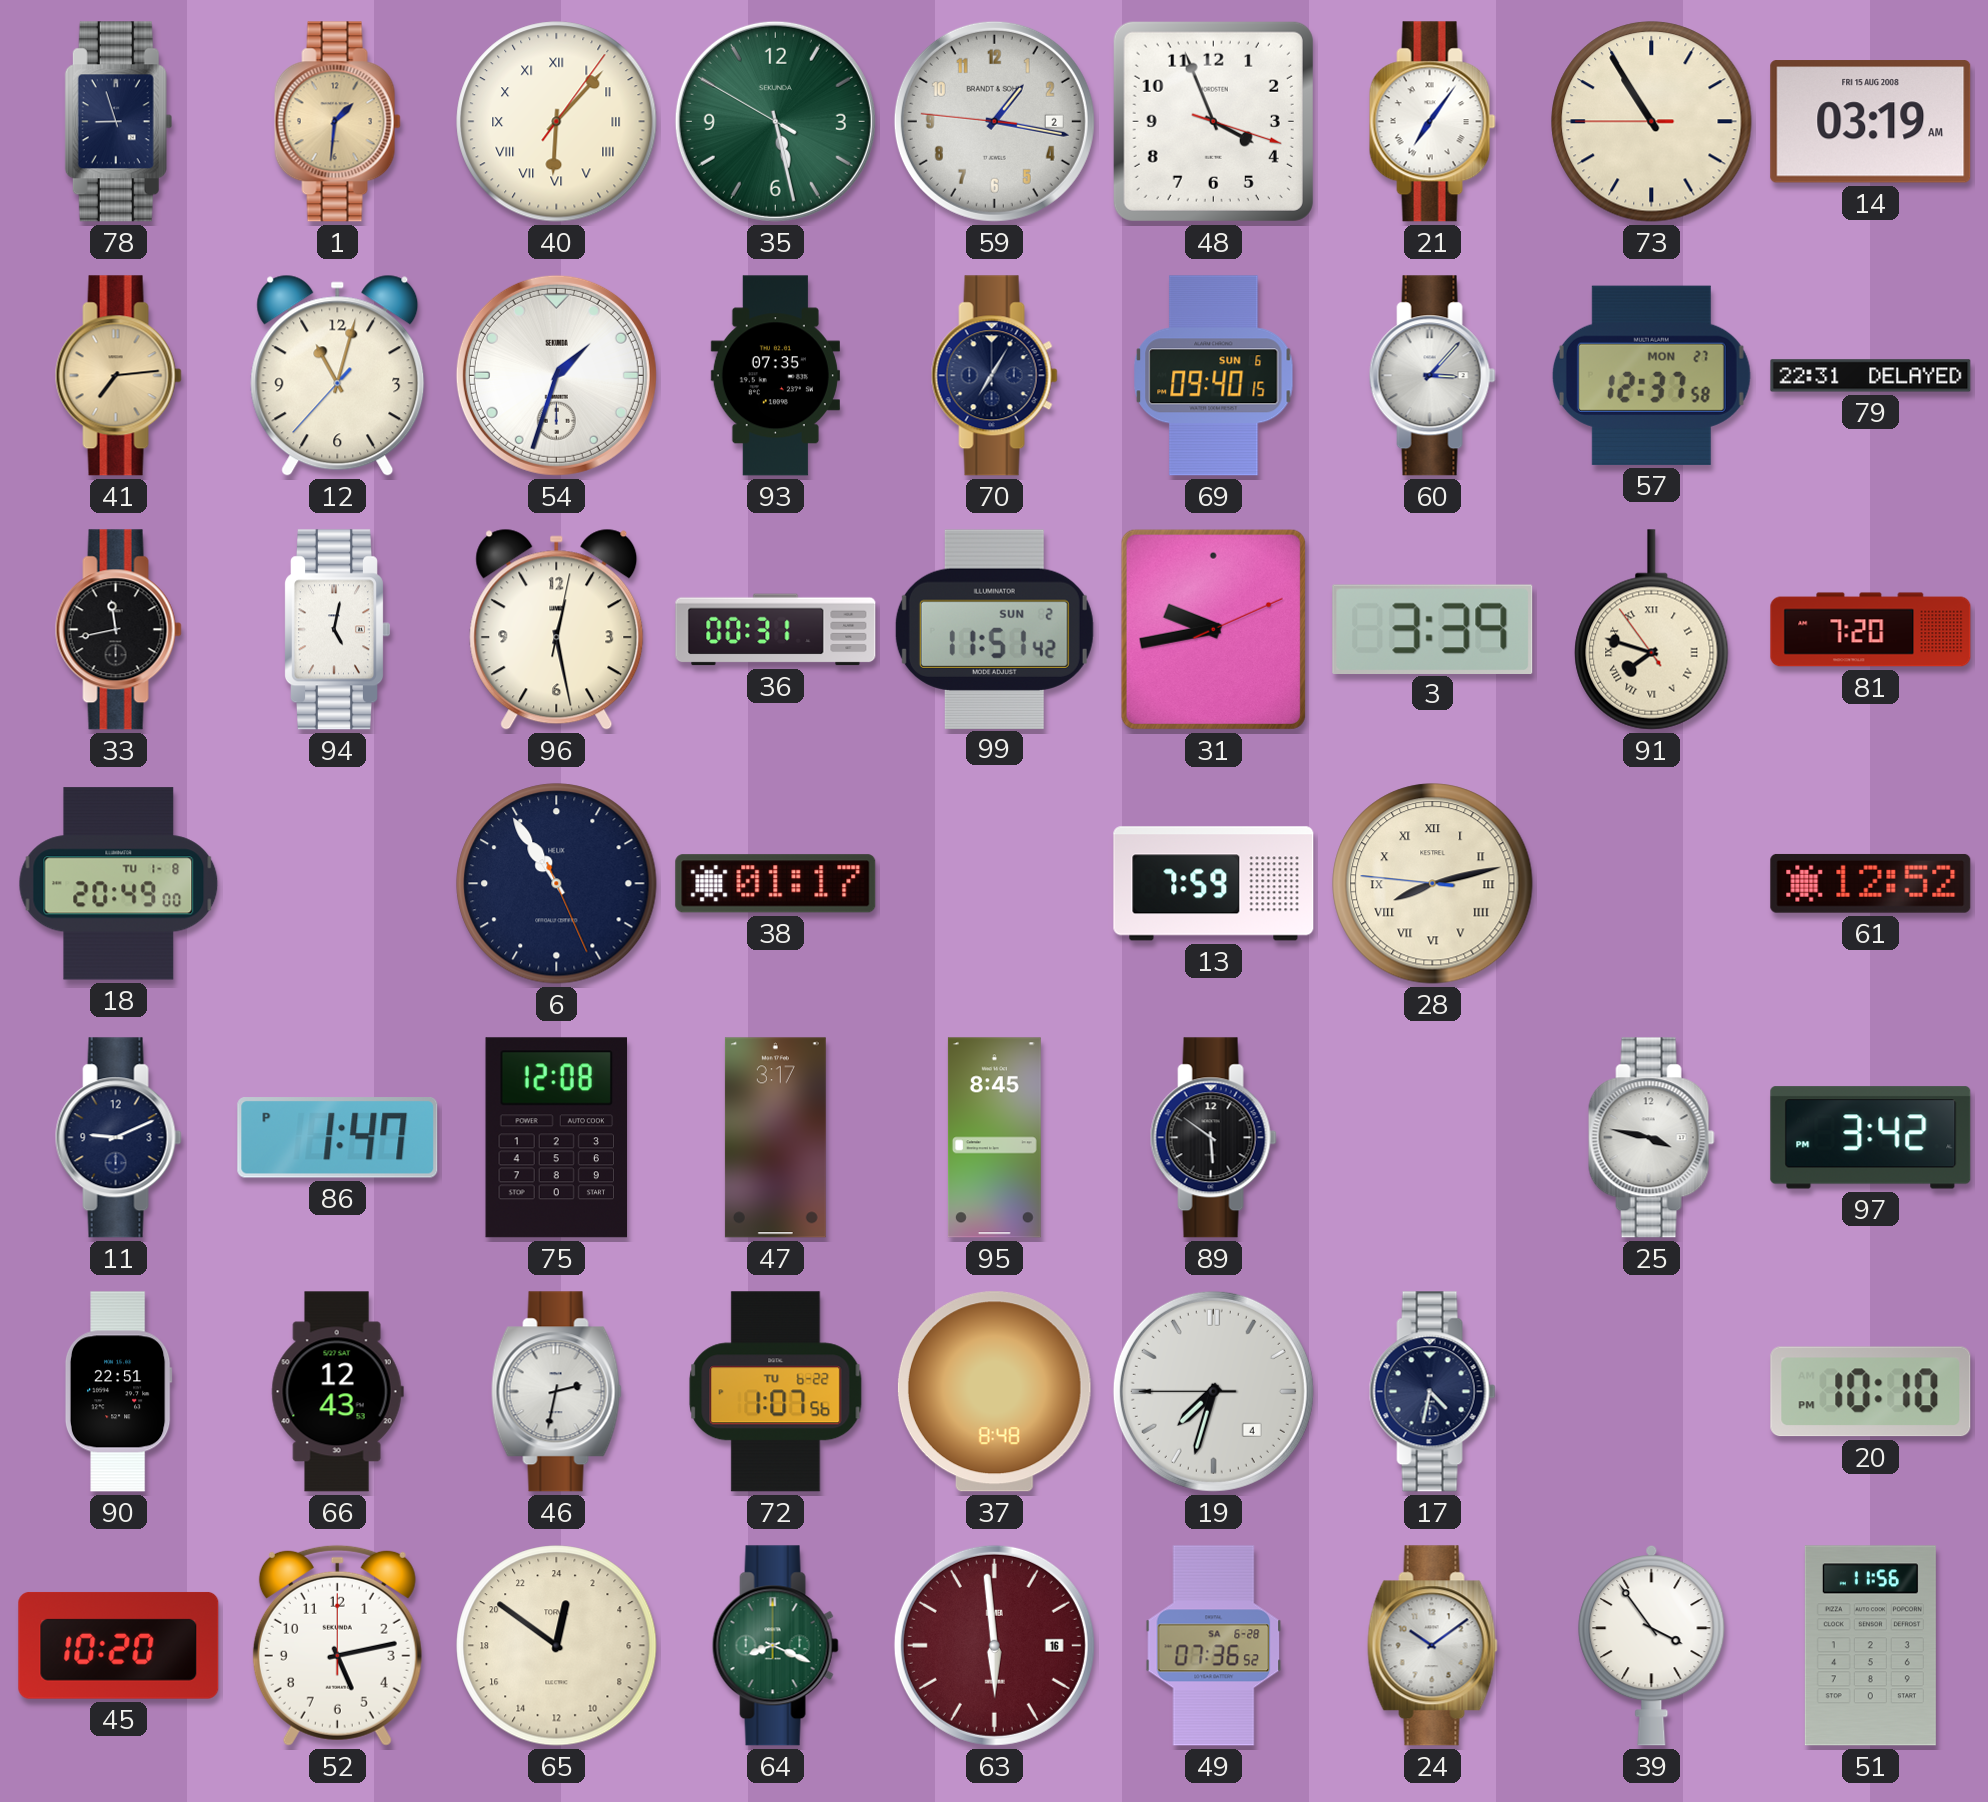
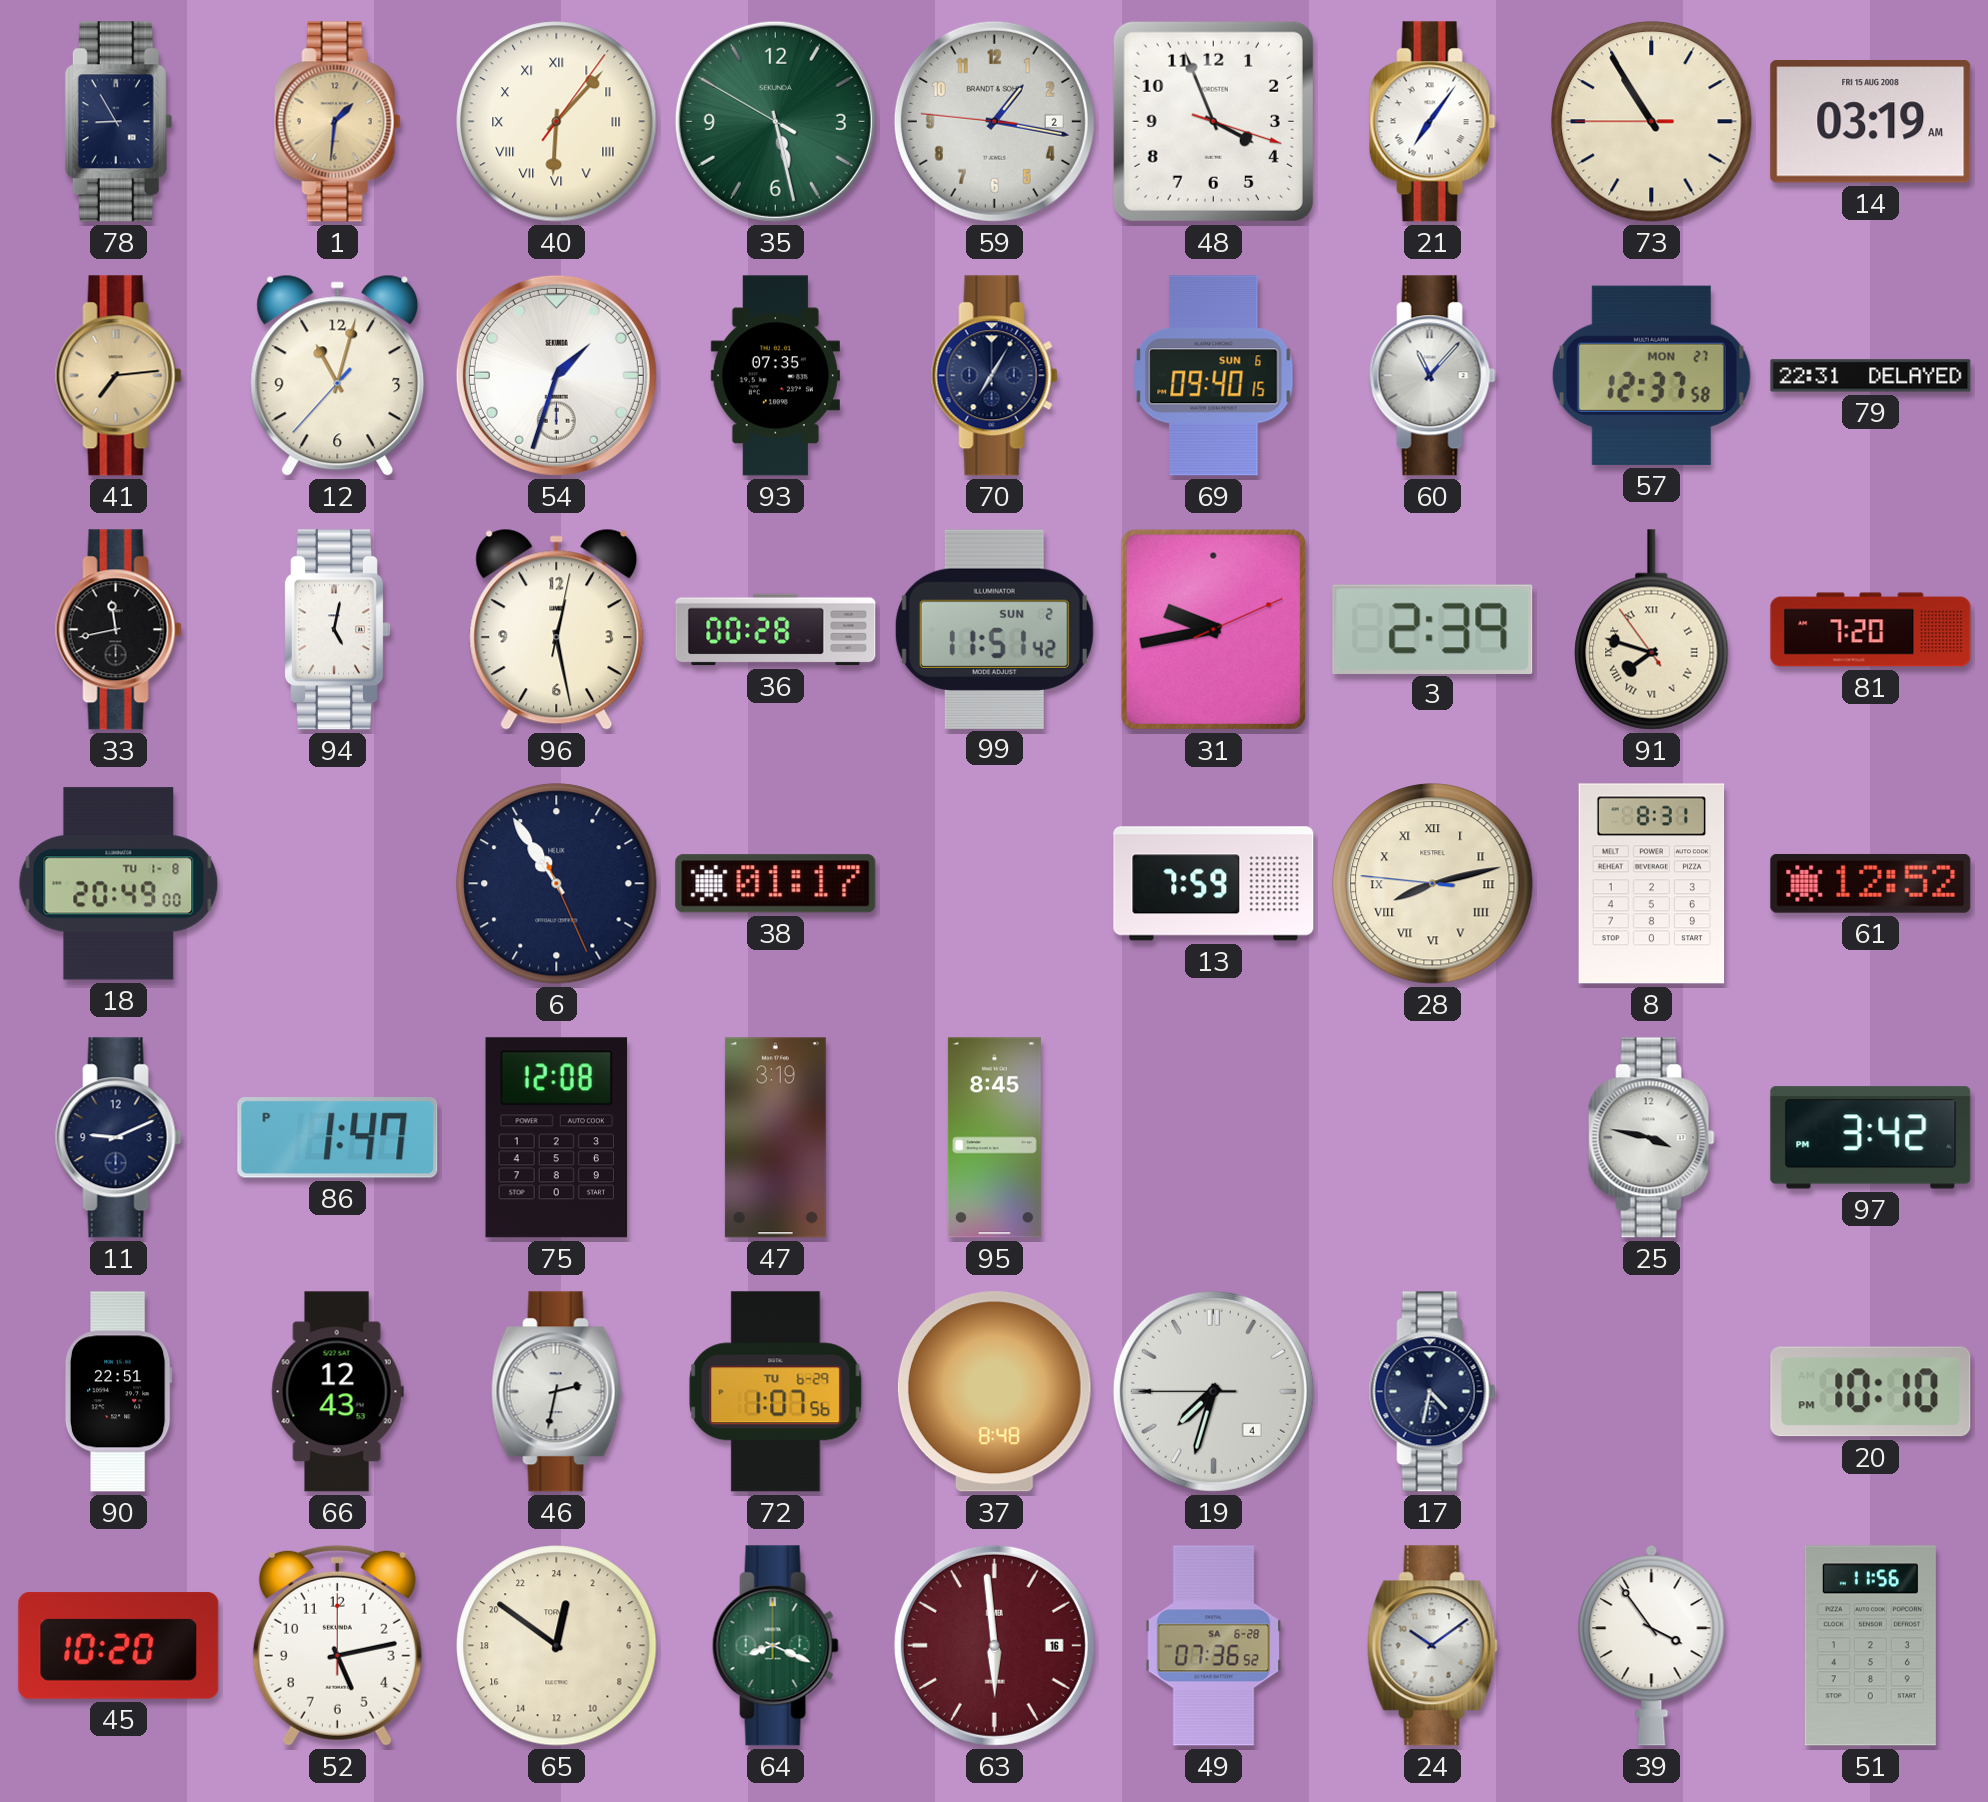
78: 8:57 -> 8:55 (118, 122)
60: 3:07 -> 11:07 (1432, 376)
36: 00:31 -> 00:28 (776, 630)
3: 3:39 -> 2:39 (1433, 629)
8: none -> 8:31 (1652, 884)
47: 3:17 -> 3:19 (775, 1138)
89: 5:51 -> none (1213, 1138)
72 date: TU 6-22 -> TU 6-29 (776, 1392)
